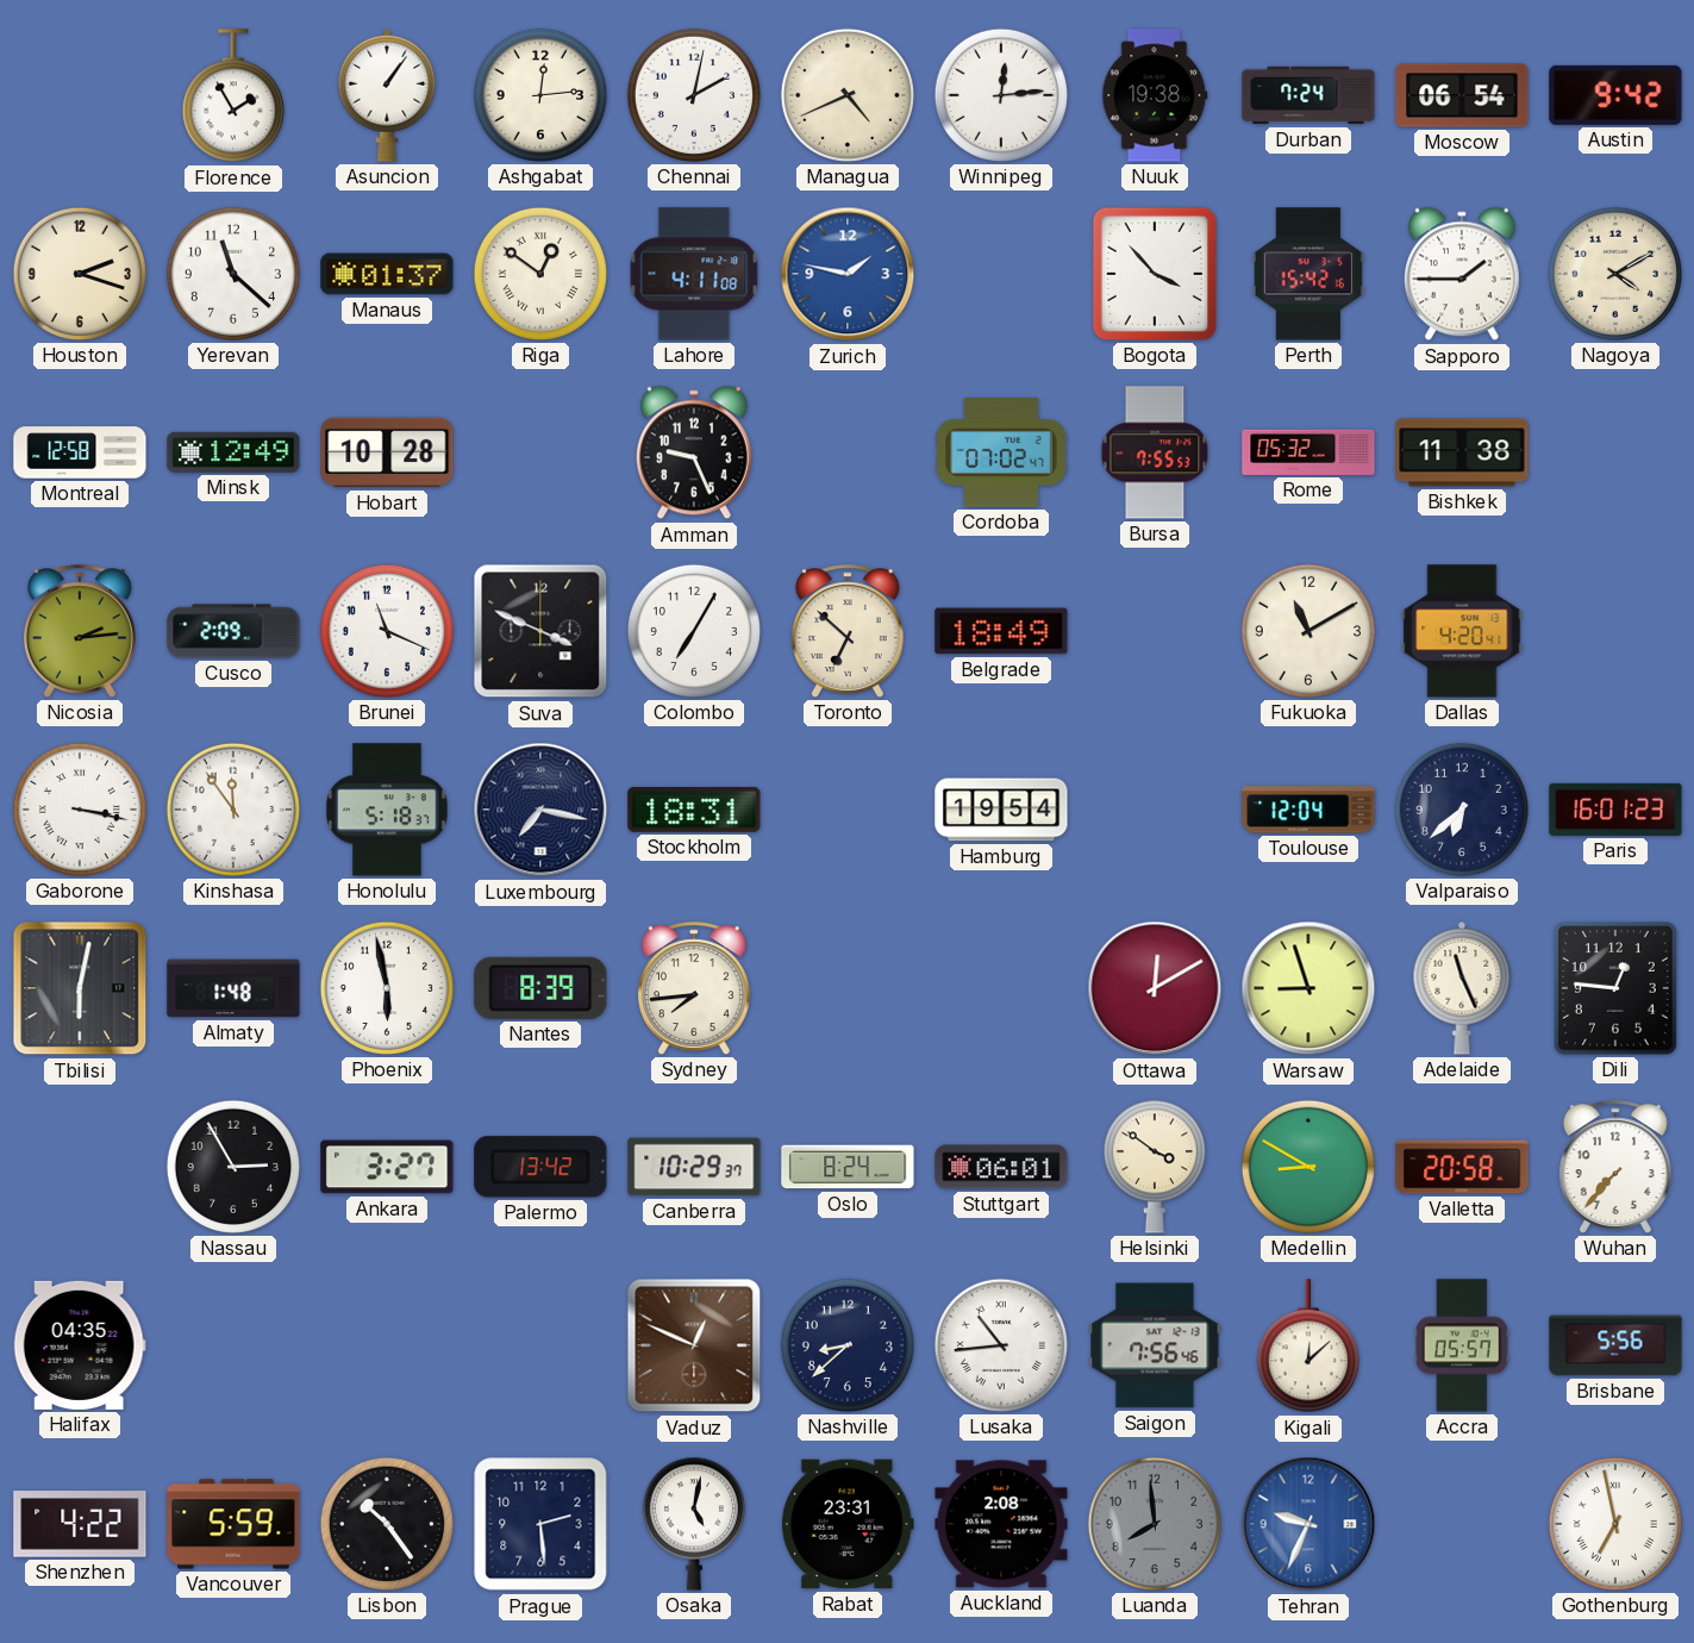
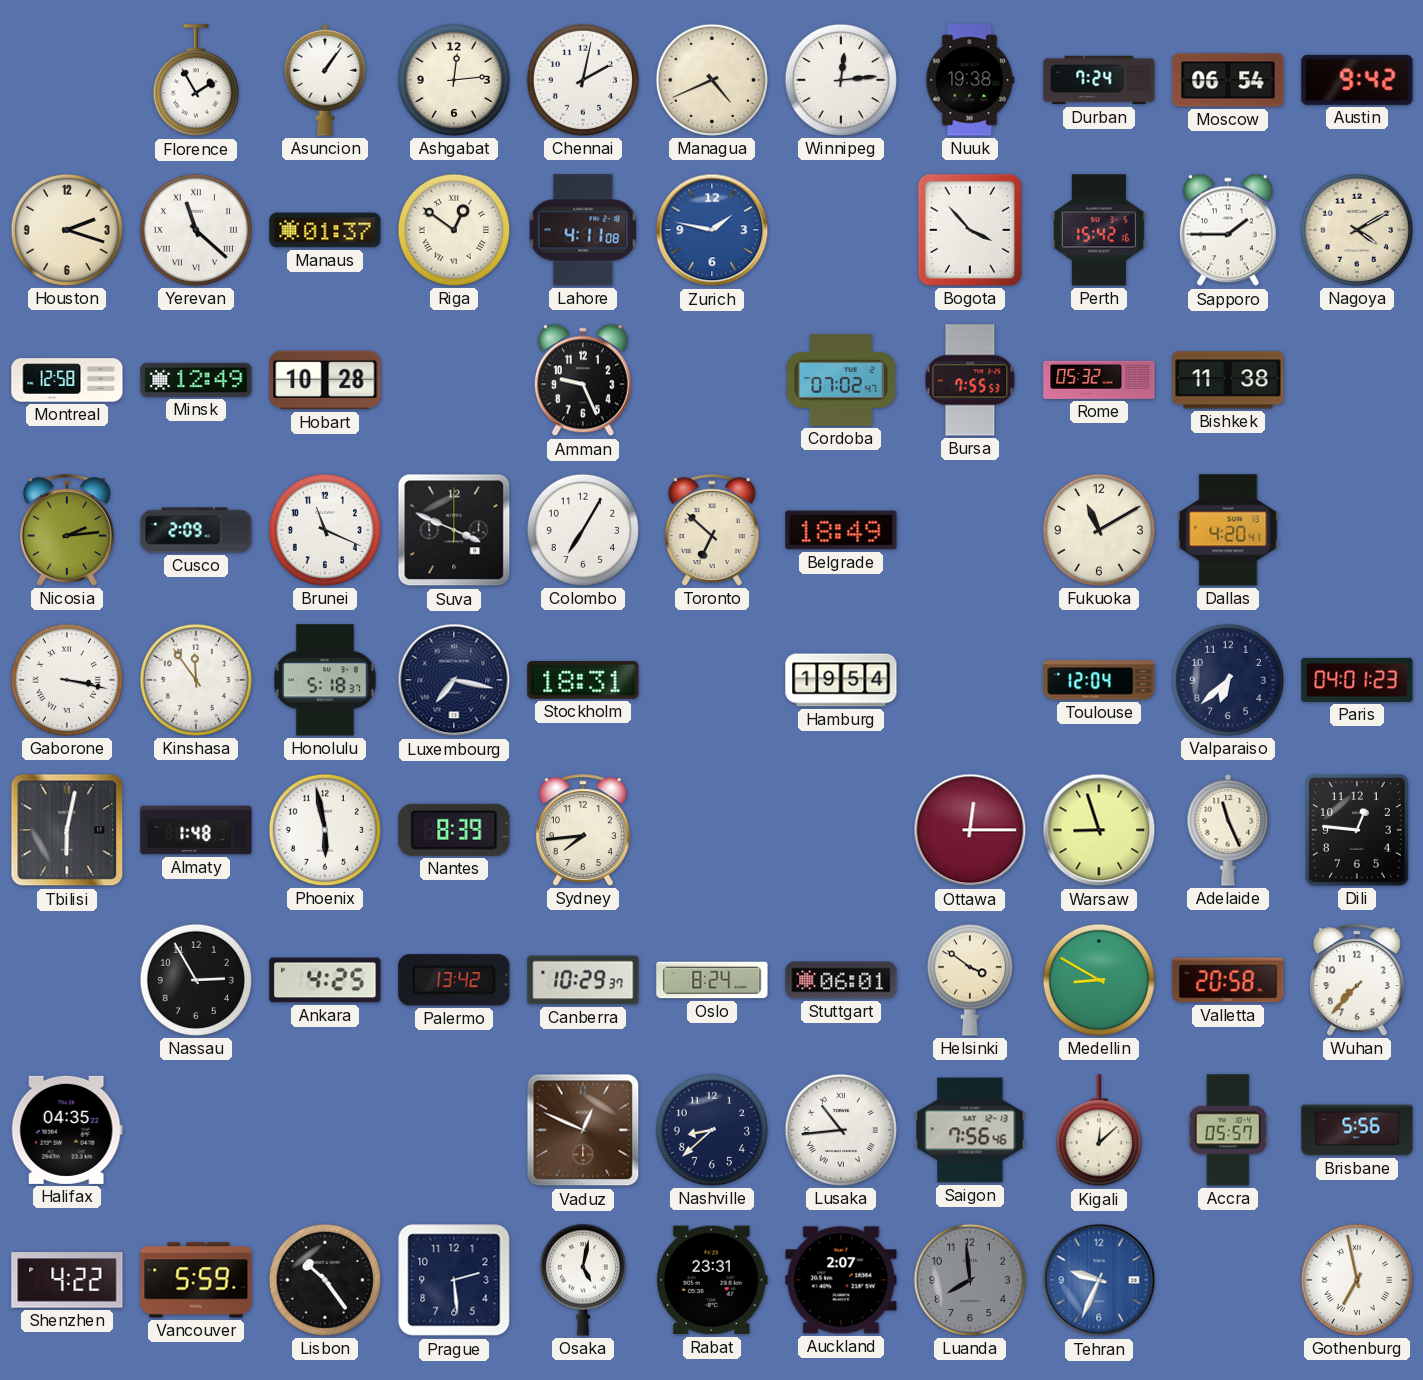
Yerevan numerals: Arabic -> Roman (196, 230)
Paris: 16:01 -> 04:01 (1357, 680)
Ottawa: 12:10 -> 12:15 (970, 830)
Ankara: 3:27 -> 4:25 (325, 980)
Auckland: 2:08 -> 2:07 (841, 1280)
